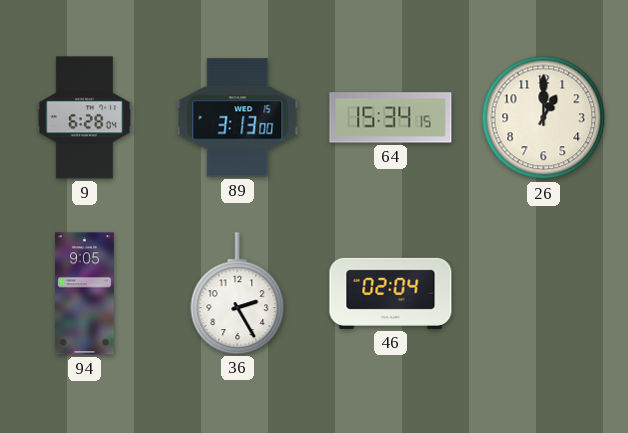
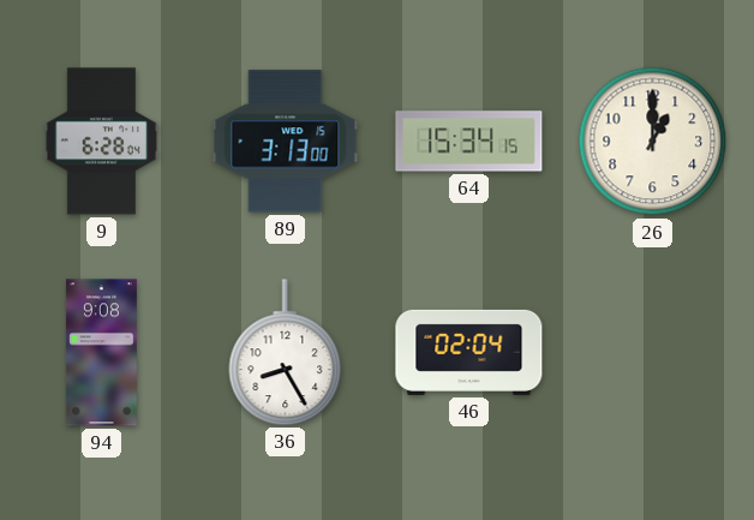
94: 9:05 -> 9:08 (101, 353)
36: 2:25 -> 8:25 (286, 352)
